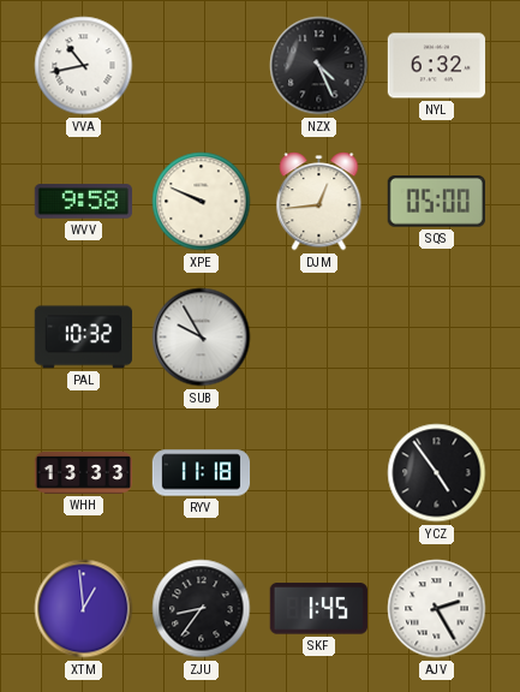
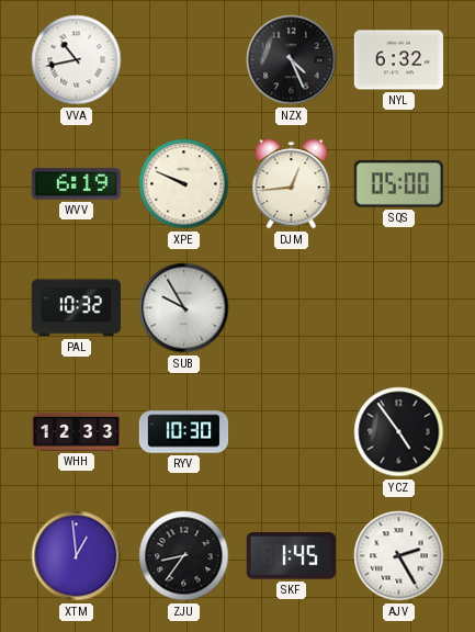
WVV: 9:58 -> 6:19 (76, 184)
WHH: 13:33 -> 12:33 (77, 431)
RYV: 11:18 -> 10:30 (184, 432)
